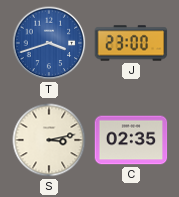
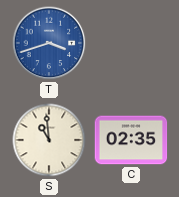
J: 23:00 -> none (131, 43)
S: 3:13 -> 10:59 (49, 140)
